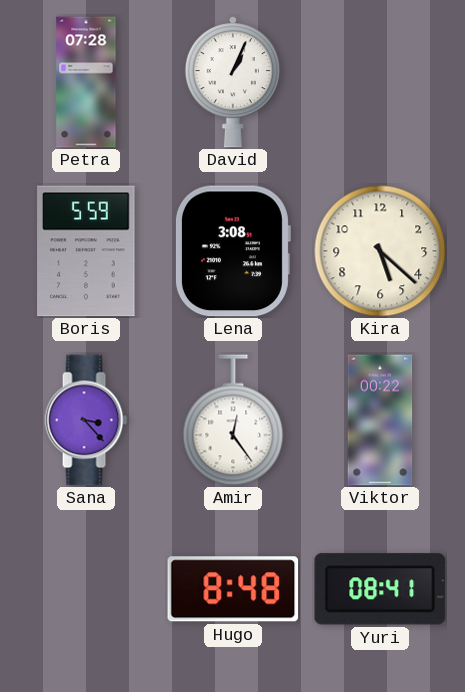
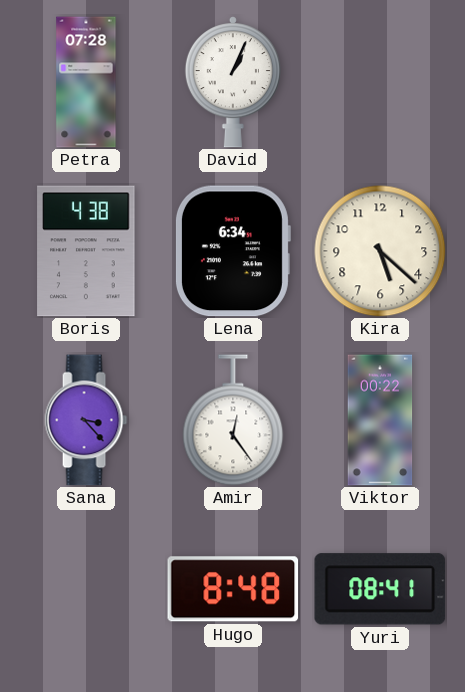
Boris: 5:59 -> 4:38 (86, 251)
Lena: 3:08 -> 6:34 (232, 251)
